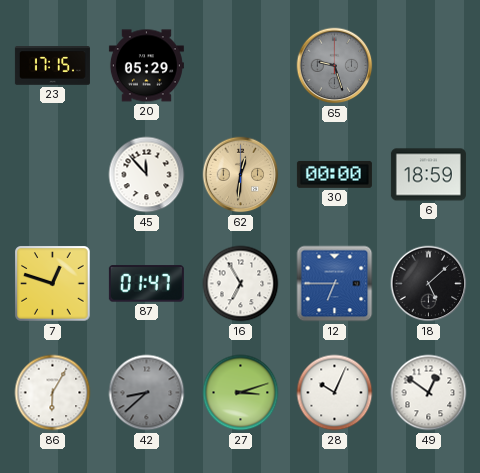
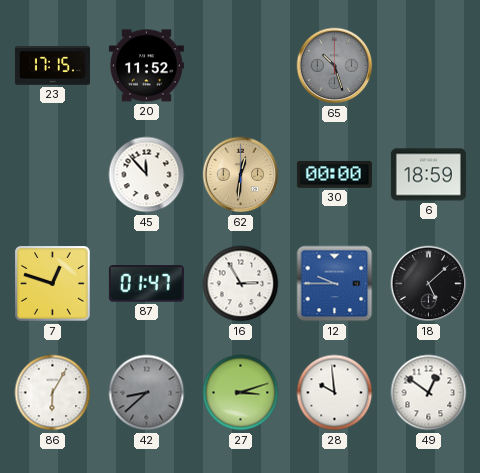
20: 05:29 -> 11:52 (146, 66)
65: 9:27 -> 10:27 (335, 66)
16: 6:55 -> 2:55 (241, 284)
12: 6:45 -> 9:45 (335, 284)
28: 10:04 -> 9:59 (335, 393)
